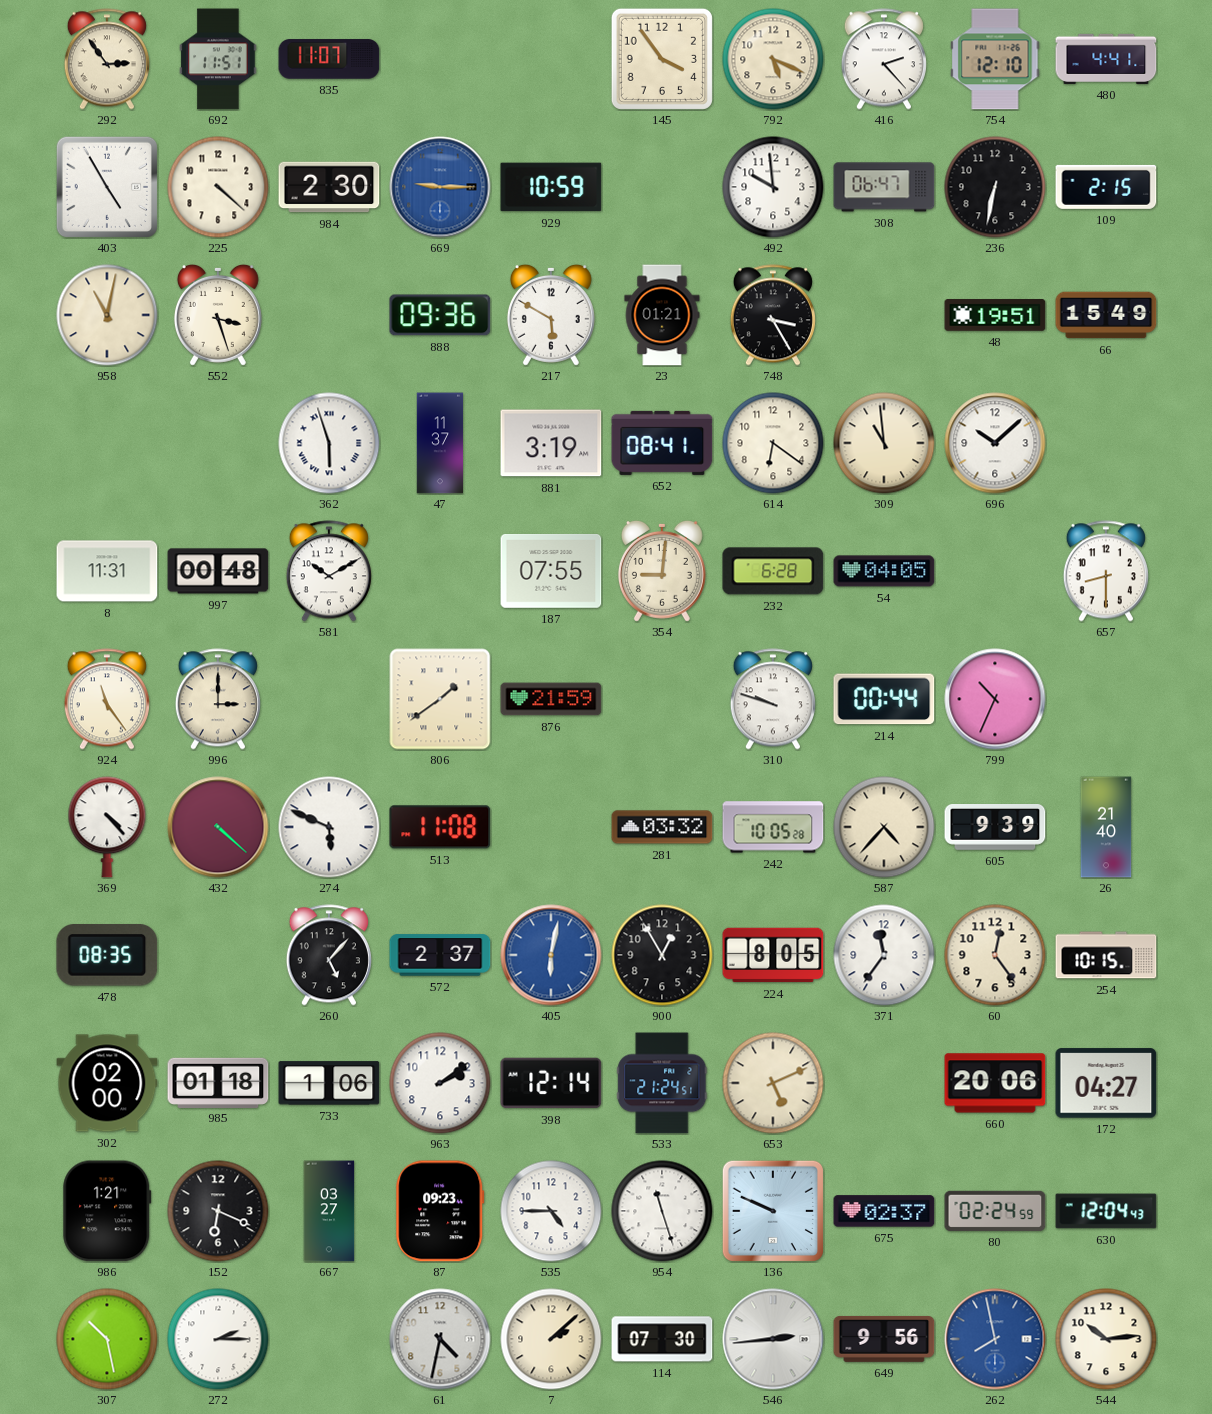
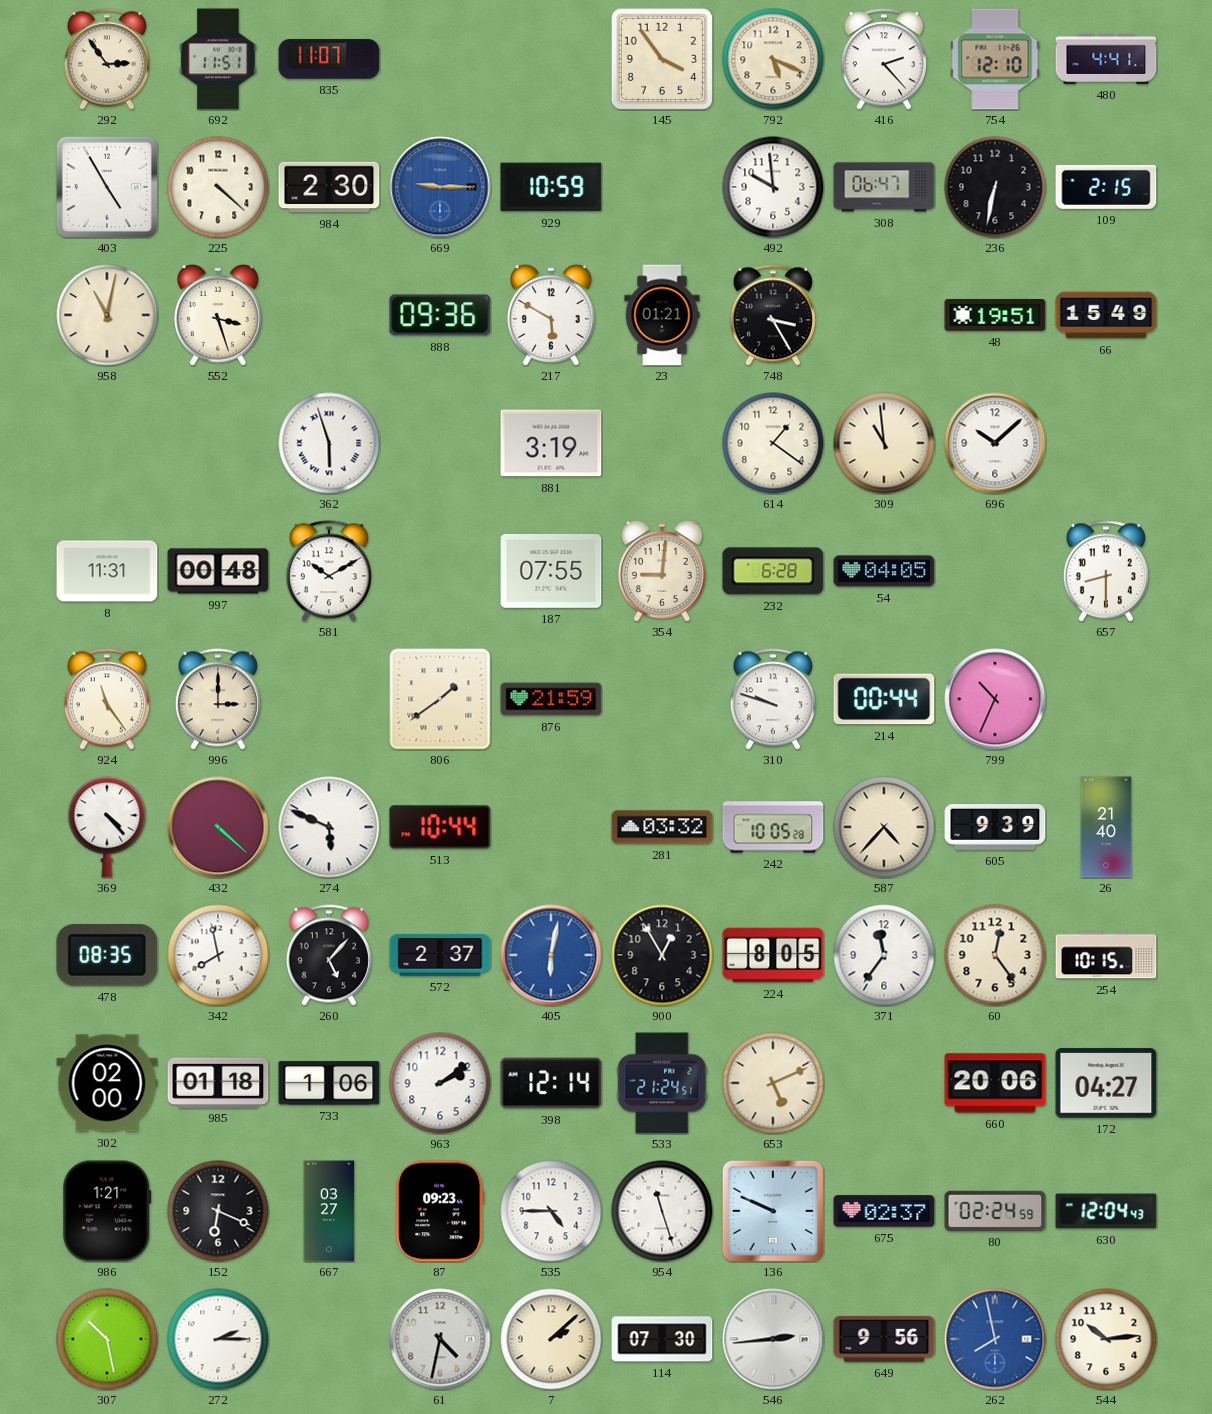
47: 11:37 -> none (440, 443)
652: 08:41 -> none (662, 443)
614: 6:21 -> 1:21 (773, 443)
513: 11:08 -> 10:44 (440, 827)
342: none -> 7:58 (218, 955)
